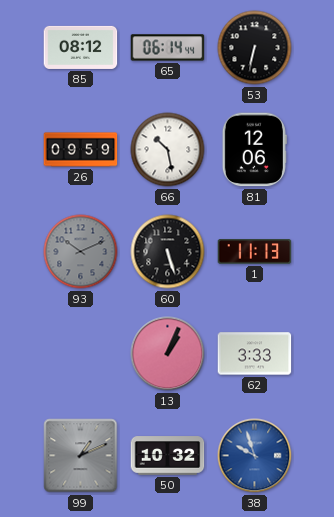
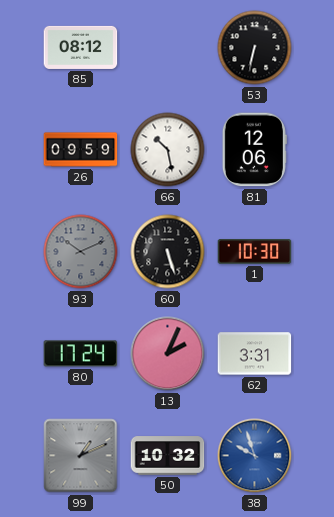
65: 06:14 -> none (168, 48)
1: 11:13 -> 10:30 (255, 252)
80: none -> 17:24 (81, 354)
13: 1:04 -> 2:04 (168, 354)
62: 3:33 -> 3:31 (255, 354)
